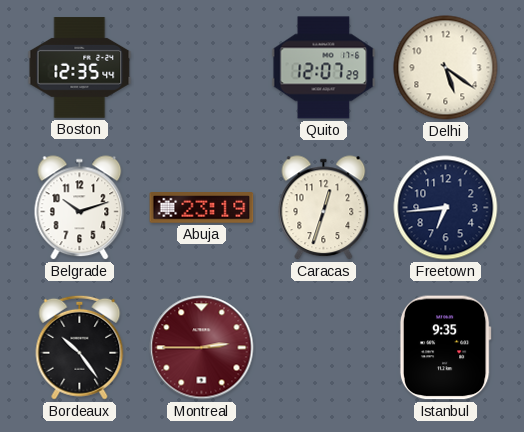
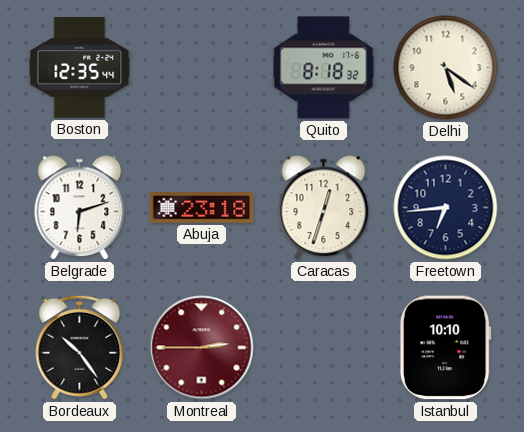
Quito: 12:07 -> 8:18 (324, 68)
Belgrade: 10:12 -> 6:12 (80, 208)
Abuja: 23:19 -> 23:18 (202, 208)
Istanbul: 9:35 -> 10:10 (445, 348)
